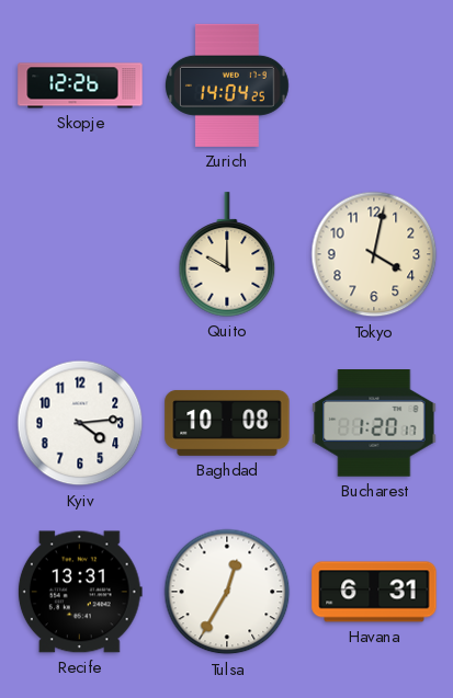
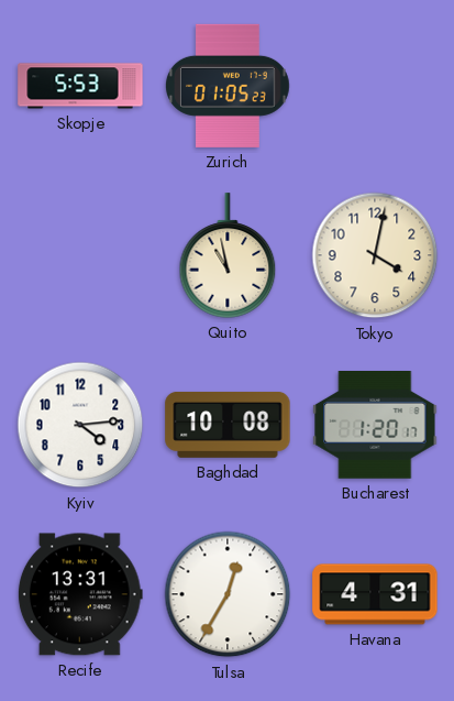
Skopje: 12:26 -> 5:53 (80, 86)
Zurich: 14:04 -> 01:05 (228, 86)
Quito: 10:00 -> 10:58 (228, 255)
Havana: 6:31 -> 4:31 (375, 594)
